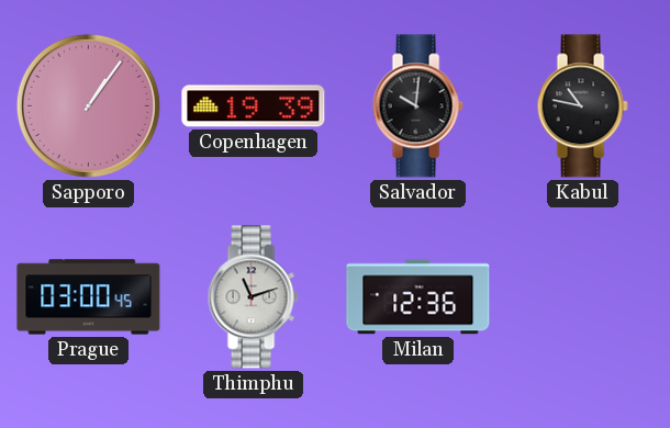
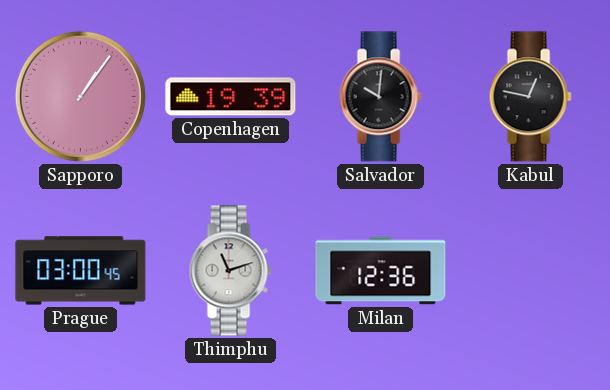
Kabul: 10:47 -> 12:47 (530, 97)
